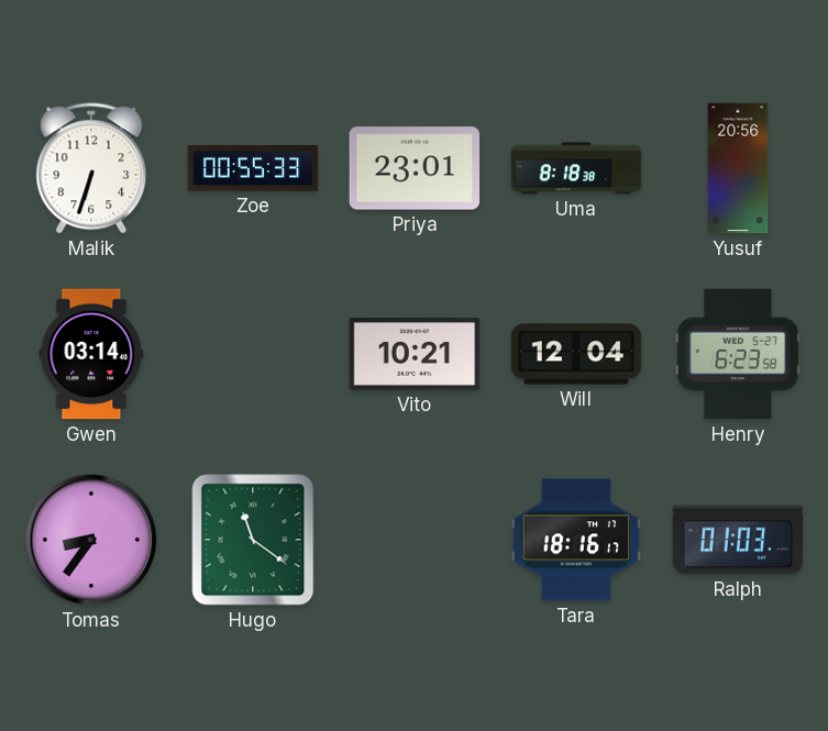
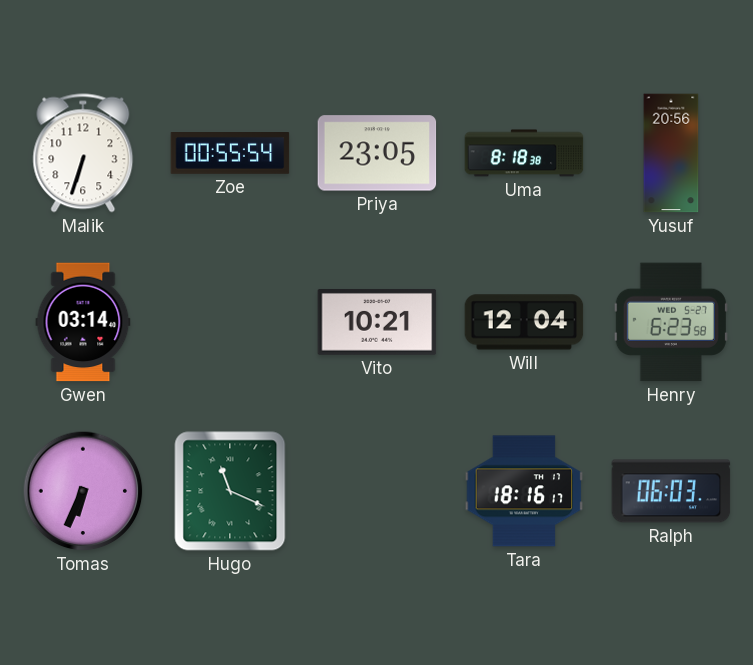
Zoe: 00:55:33 -> 00:55:54 (230, 154)
Priya: 23:01 -> 23:05 (377, 153)
Tomas: 8:36 -> 6:34 (83, 491)
Hugo: 11:21 -> 11:19 (230, 491)
Ralph: 01:03 -> 06:03 (671, 491)
